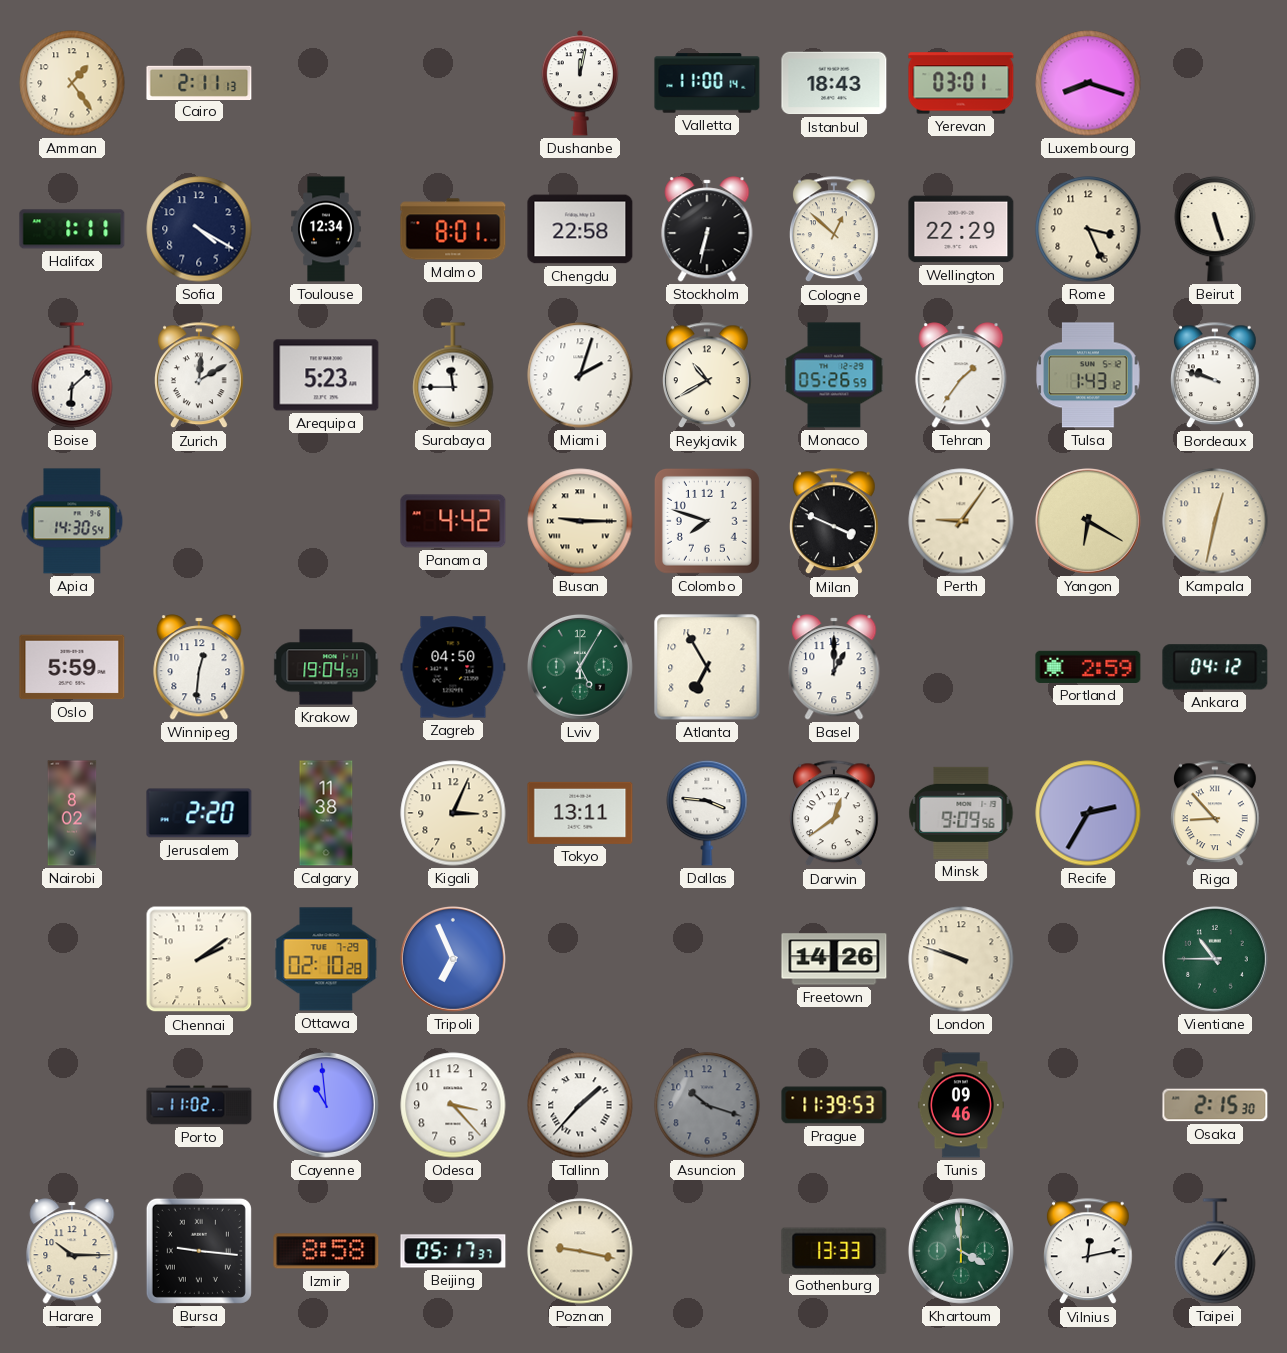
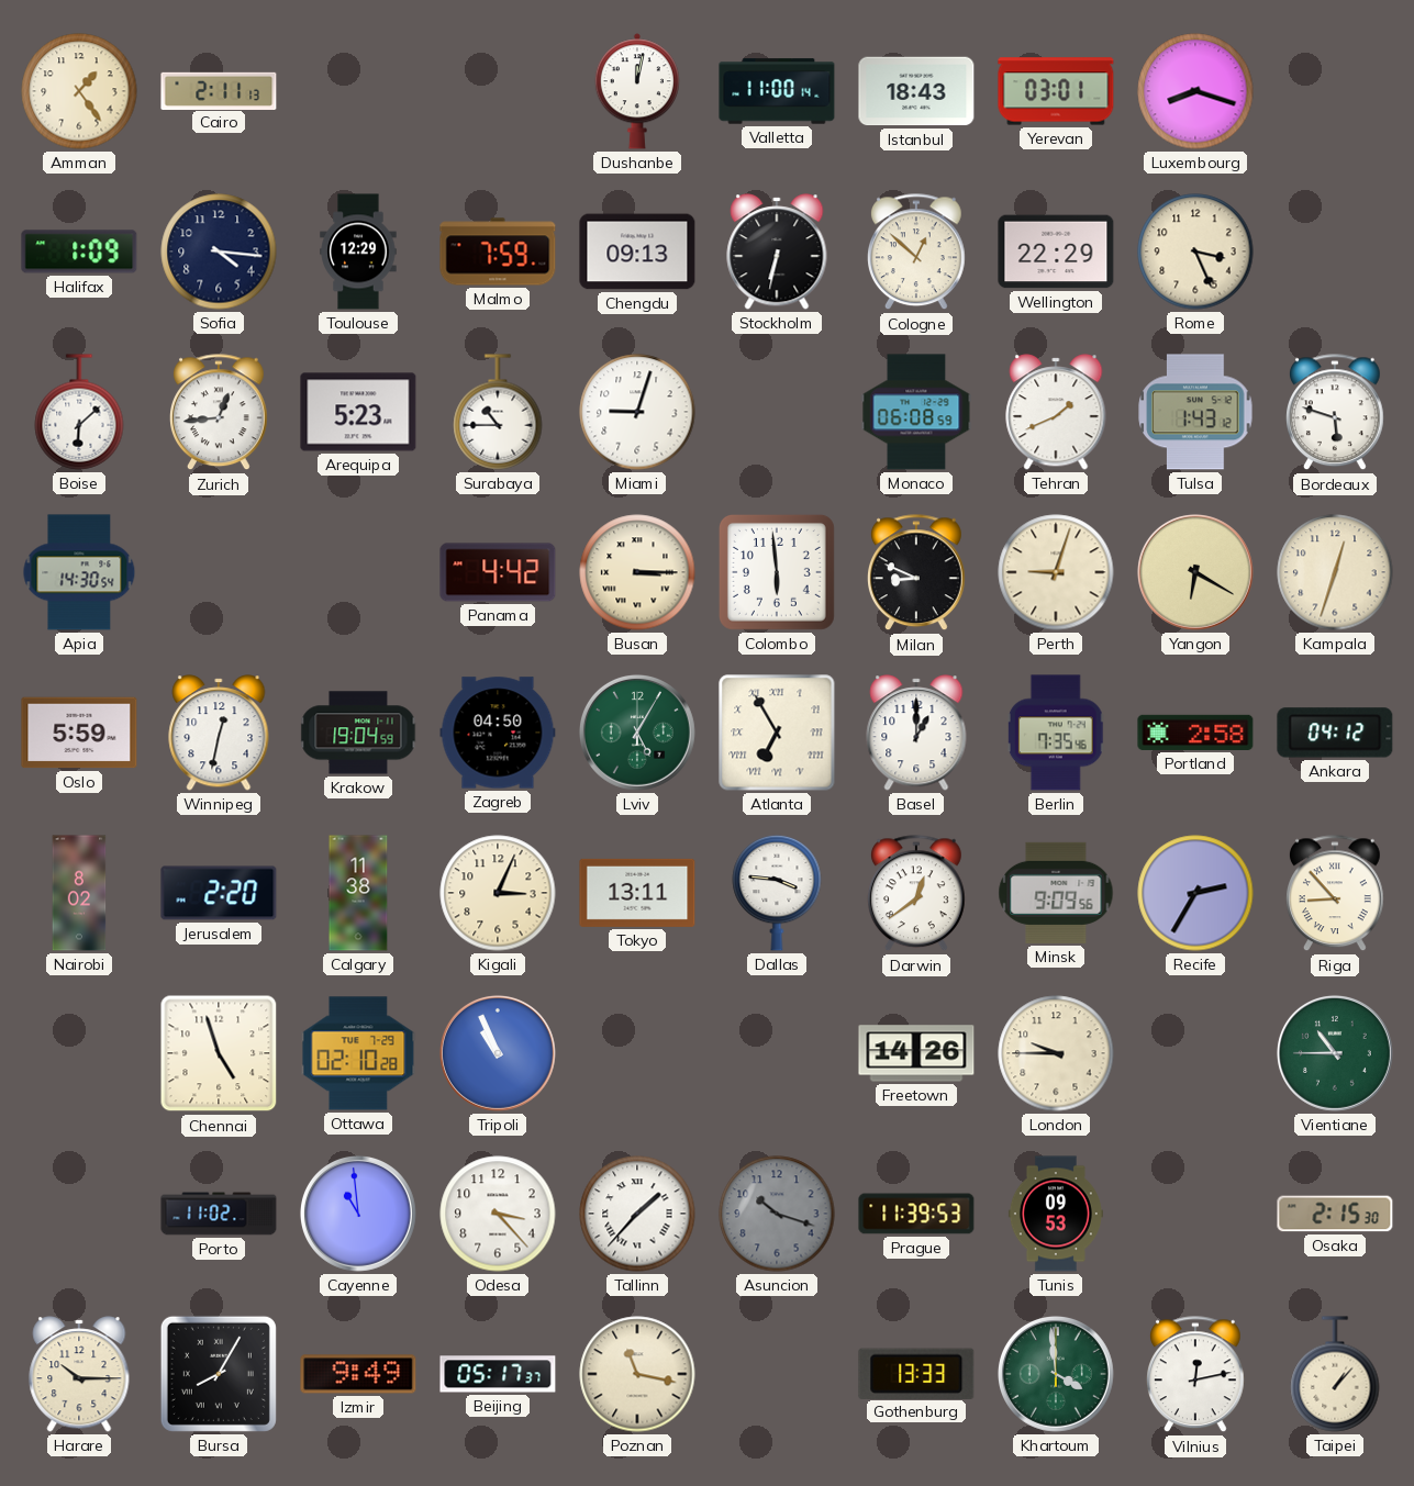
Halifax: 1:11 -> 1:09 (79, 252)
Sofia: 4:20 -> 4:16 (219, 252)
Toulouse: 12:34 -> 12:29 (358, 252)
Malmo: 8:01 -> 7:59 (498, 252)
Chengdu: 22:58 -> 09:13 (637, 252)
Beirut: 5:27 -> none (1215, 229)
Zurich: 12:10 -> 12:44 (220, 413)
Surabaya: 11:45 -> 10:45 (498, 412)
Miami: 2:03 -> 9:03 (637, 412)
Reykjavik: 10:40 -> none (708, 376)
Monaco: 05:26 -> 06:08 (916, 412)
Tehran: 1:36 -> 1:41 (1056, 412)
Bordeaux: 9:48 -> 5:48 (1336, 413)
Busan: 9:15 -> 3:15 (637, 572)
Colombo: 7:48 -> 5:59 (777, 572)
Milan: 3:49 -> 8:49 (917, 573)
Perth: 9:06 -> 9:03 (1056, 572)
Kampala: 12:32 -> 12:33 (1335, 572)
Winnipeg: 12:31 -> 12:32 (219, 733)
Atlanta numerals: Arabic -> Roman (777, 733)
Berlin: none -> 7:35 (1056, 733)
Portland: 2:59 -> 2:58 (1195, 733)
Chennai: 2:09 -> 4:57 (219, 1053)
Tripoli: 6:56 -> 10:56 (498, 1053)
London: 9:48 -> 9:45 (1056, 1053)
Tunis: 09:46 -> 09:53 (1056, 1214)
Bursa: 9:16 -> 8:05 (219, 1374)
Izmir: 8:58 -> 9:49 (358, 1374)
Poznan: 9:17 -> 11:17 (637, 1374)
